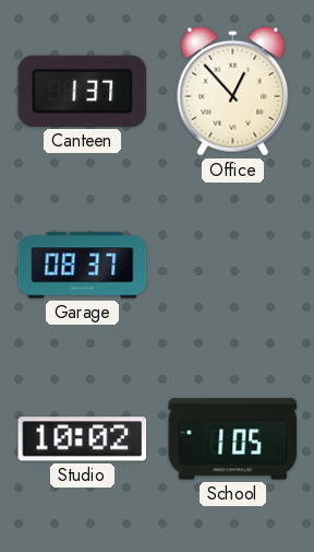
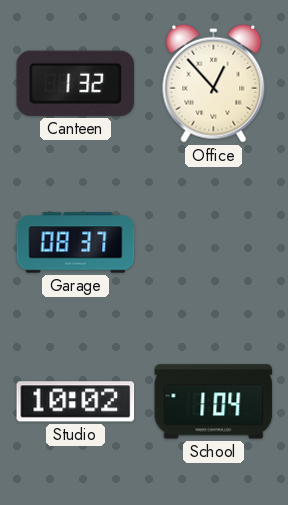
Canteen: 1:37 -> 1:32 (76, 83)
School: 1:05 -> 1:04 (214, 402)
